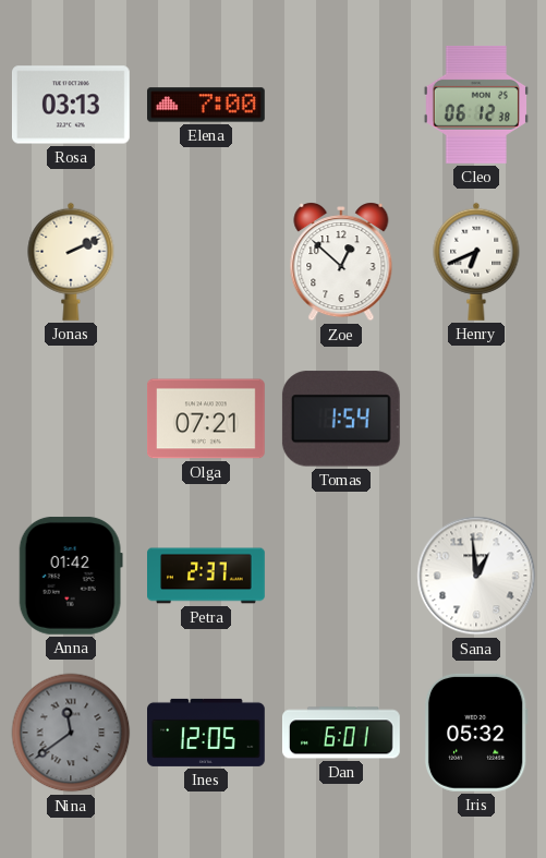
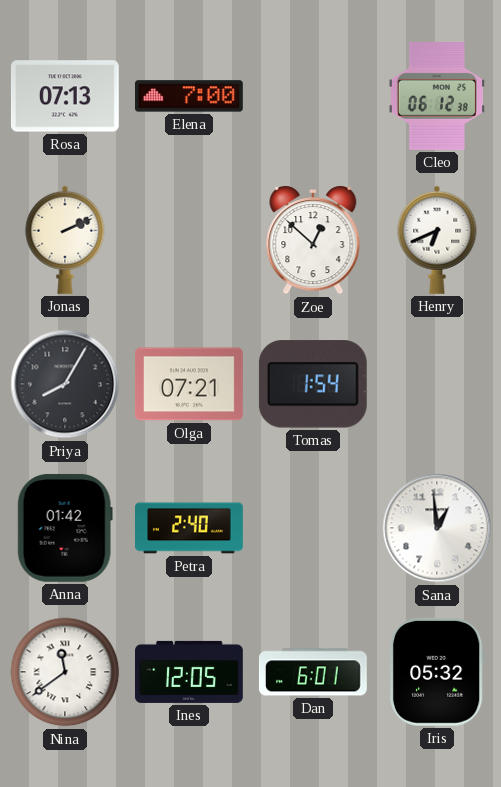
Rosa: 03:13 -> 07:13 (65, 96)
Priya: none -> 8:05 (65, 384)
Petra: 2:37 -> 2:40 (190, 528)
Nina dial: grey -> white (65, 672)
